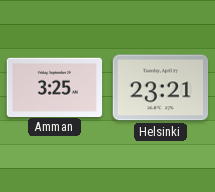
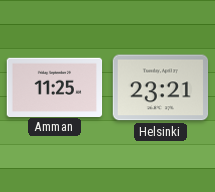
Amman: 3:25 -> 11:25 (55, 87)
